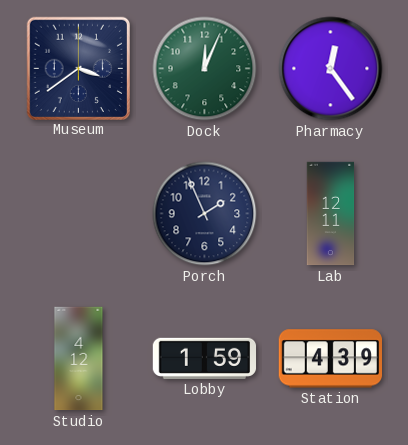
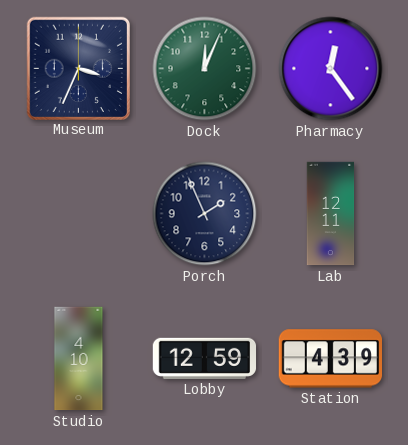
Museum: 3:39 -> 3:34 (78, 68)
Studio: 4:12 -> 4:10 (79, 359)
Lobby: 1:59 -> 12:59 (205, 358)
